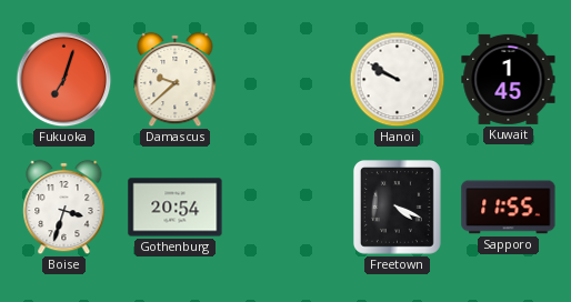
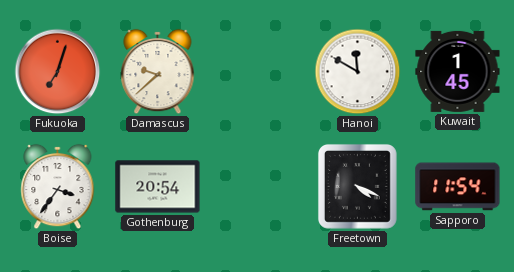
Hanoi: 9:50 -> 11:50 (358, 72)
Boise: 3:33 -> 3:36 (58, 187)
Sapporo: 11:55 -> 11:54 (458, 187)
